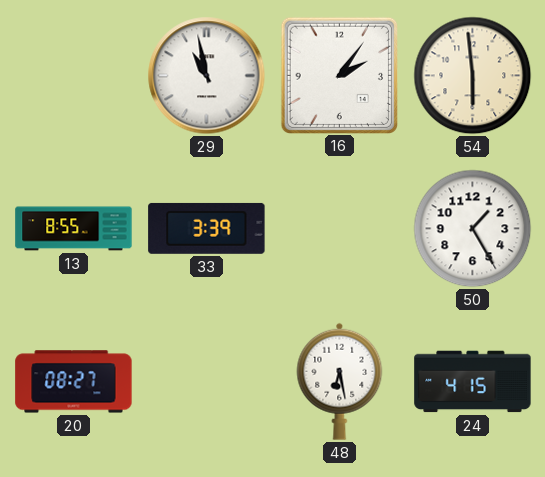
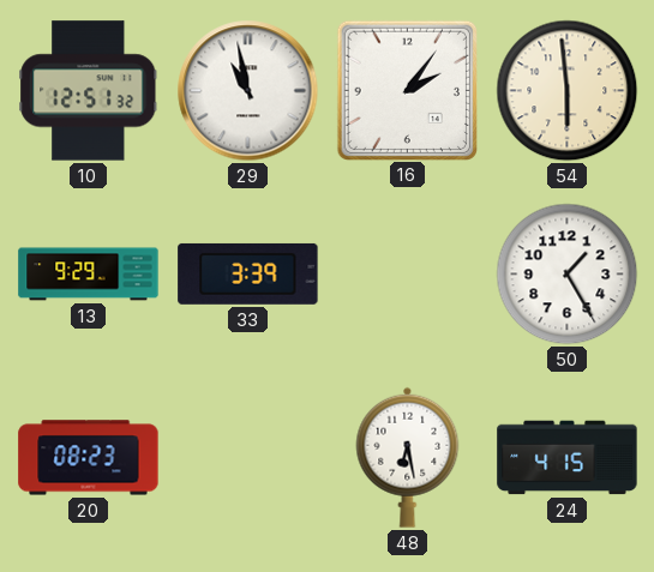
10: none -> 12:51 (89, 91)
13: 8:55 -> 9:29 (89, 275)
20: 08:27 -> 08:23 (89, 458)
